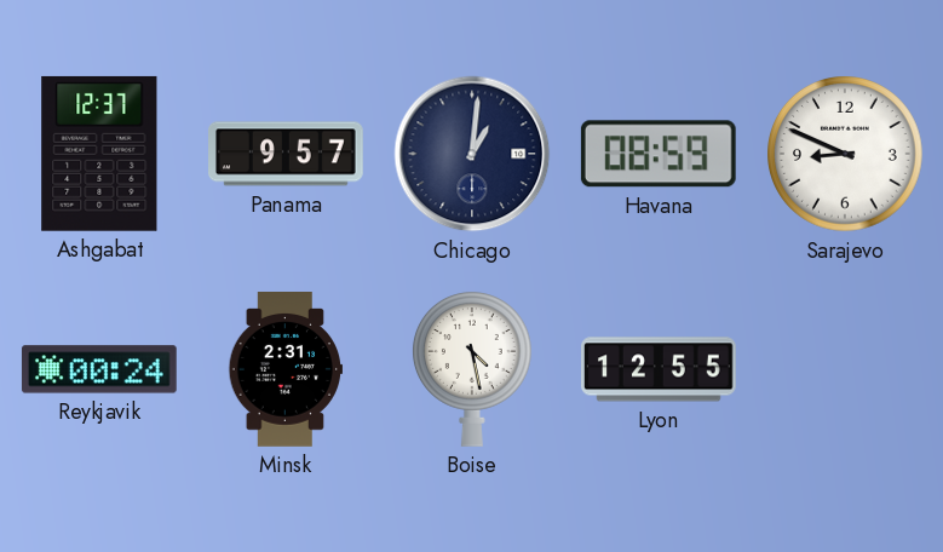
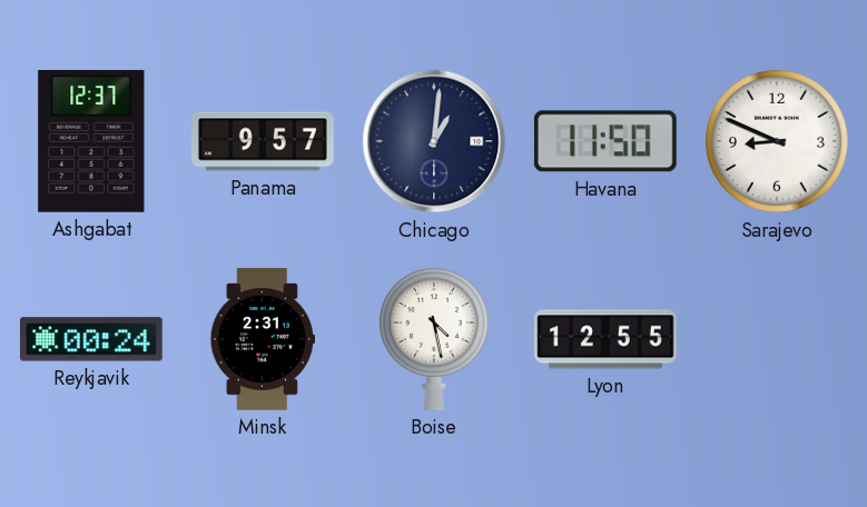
Havana: 08:59 -> 11:50 (605, 141)
